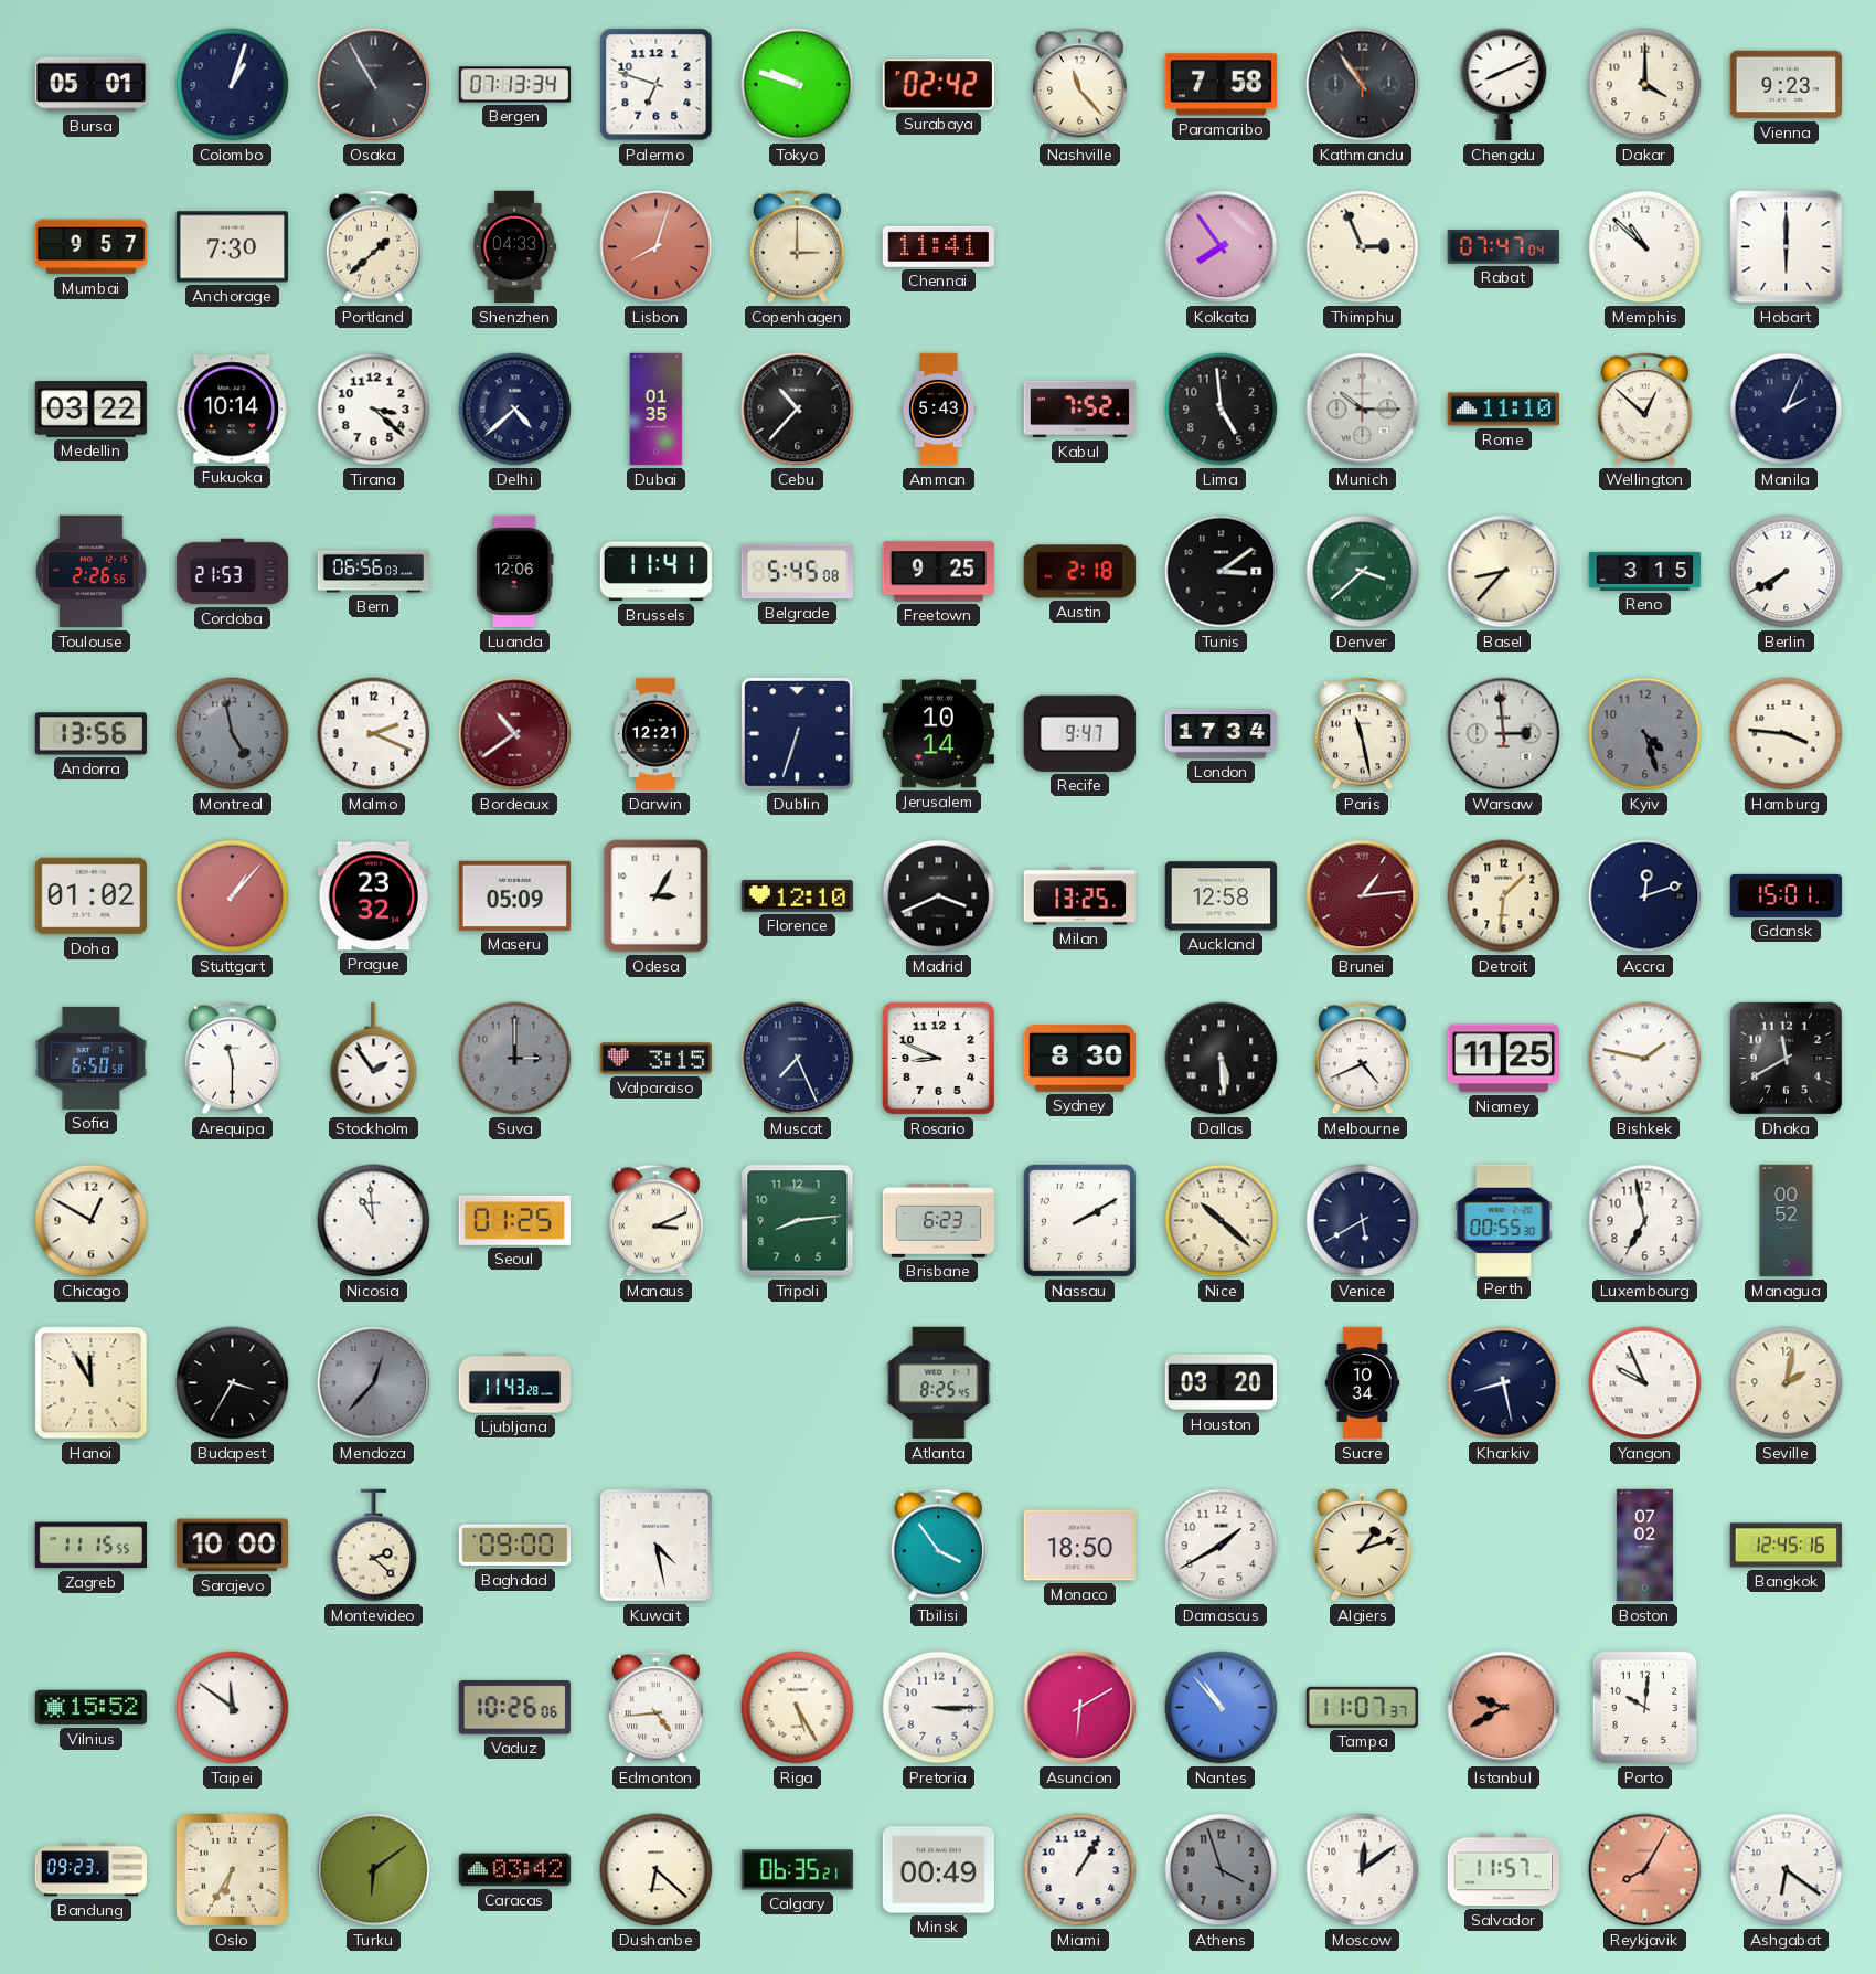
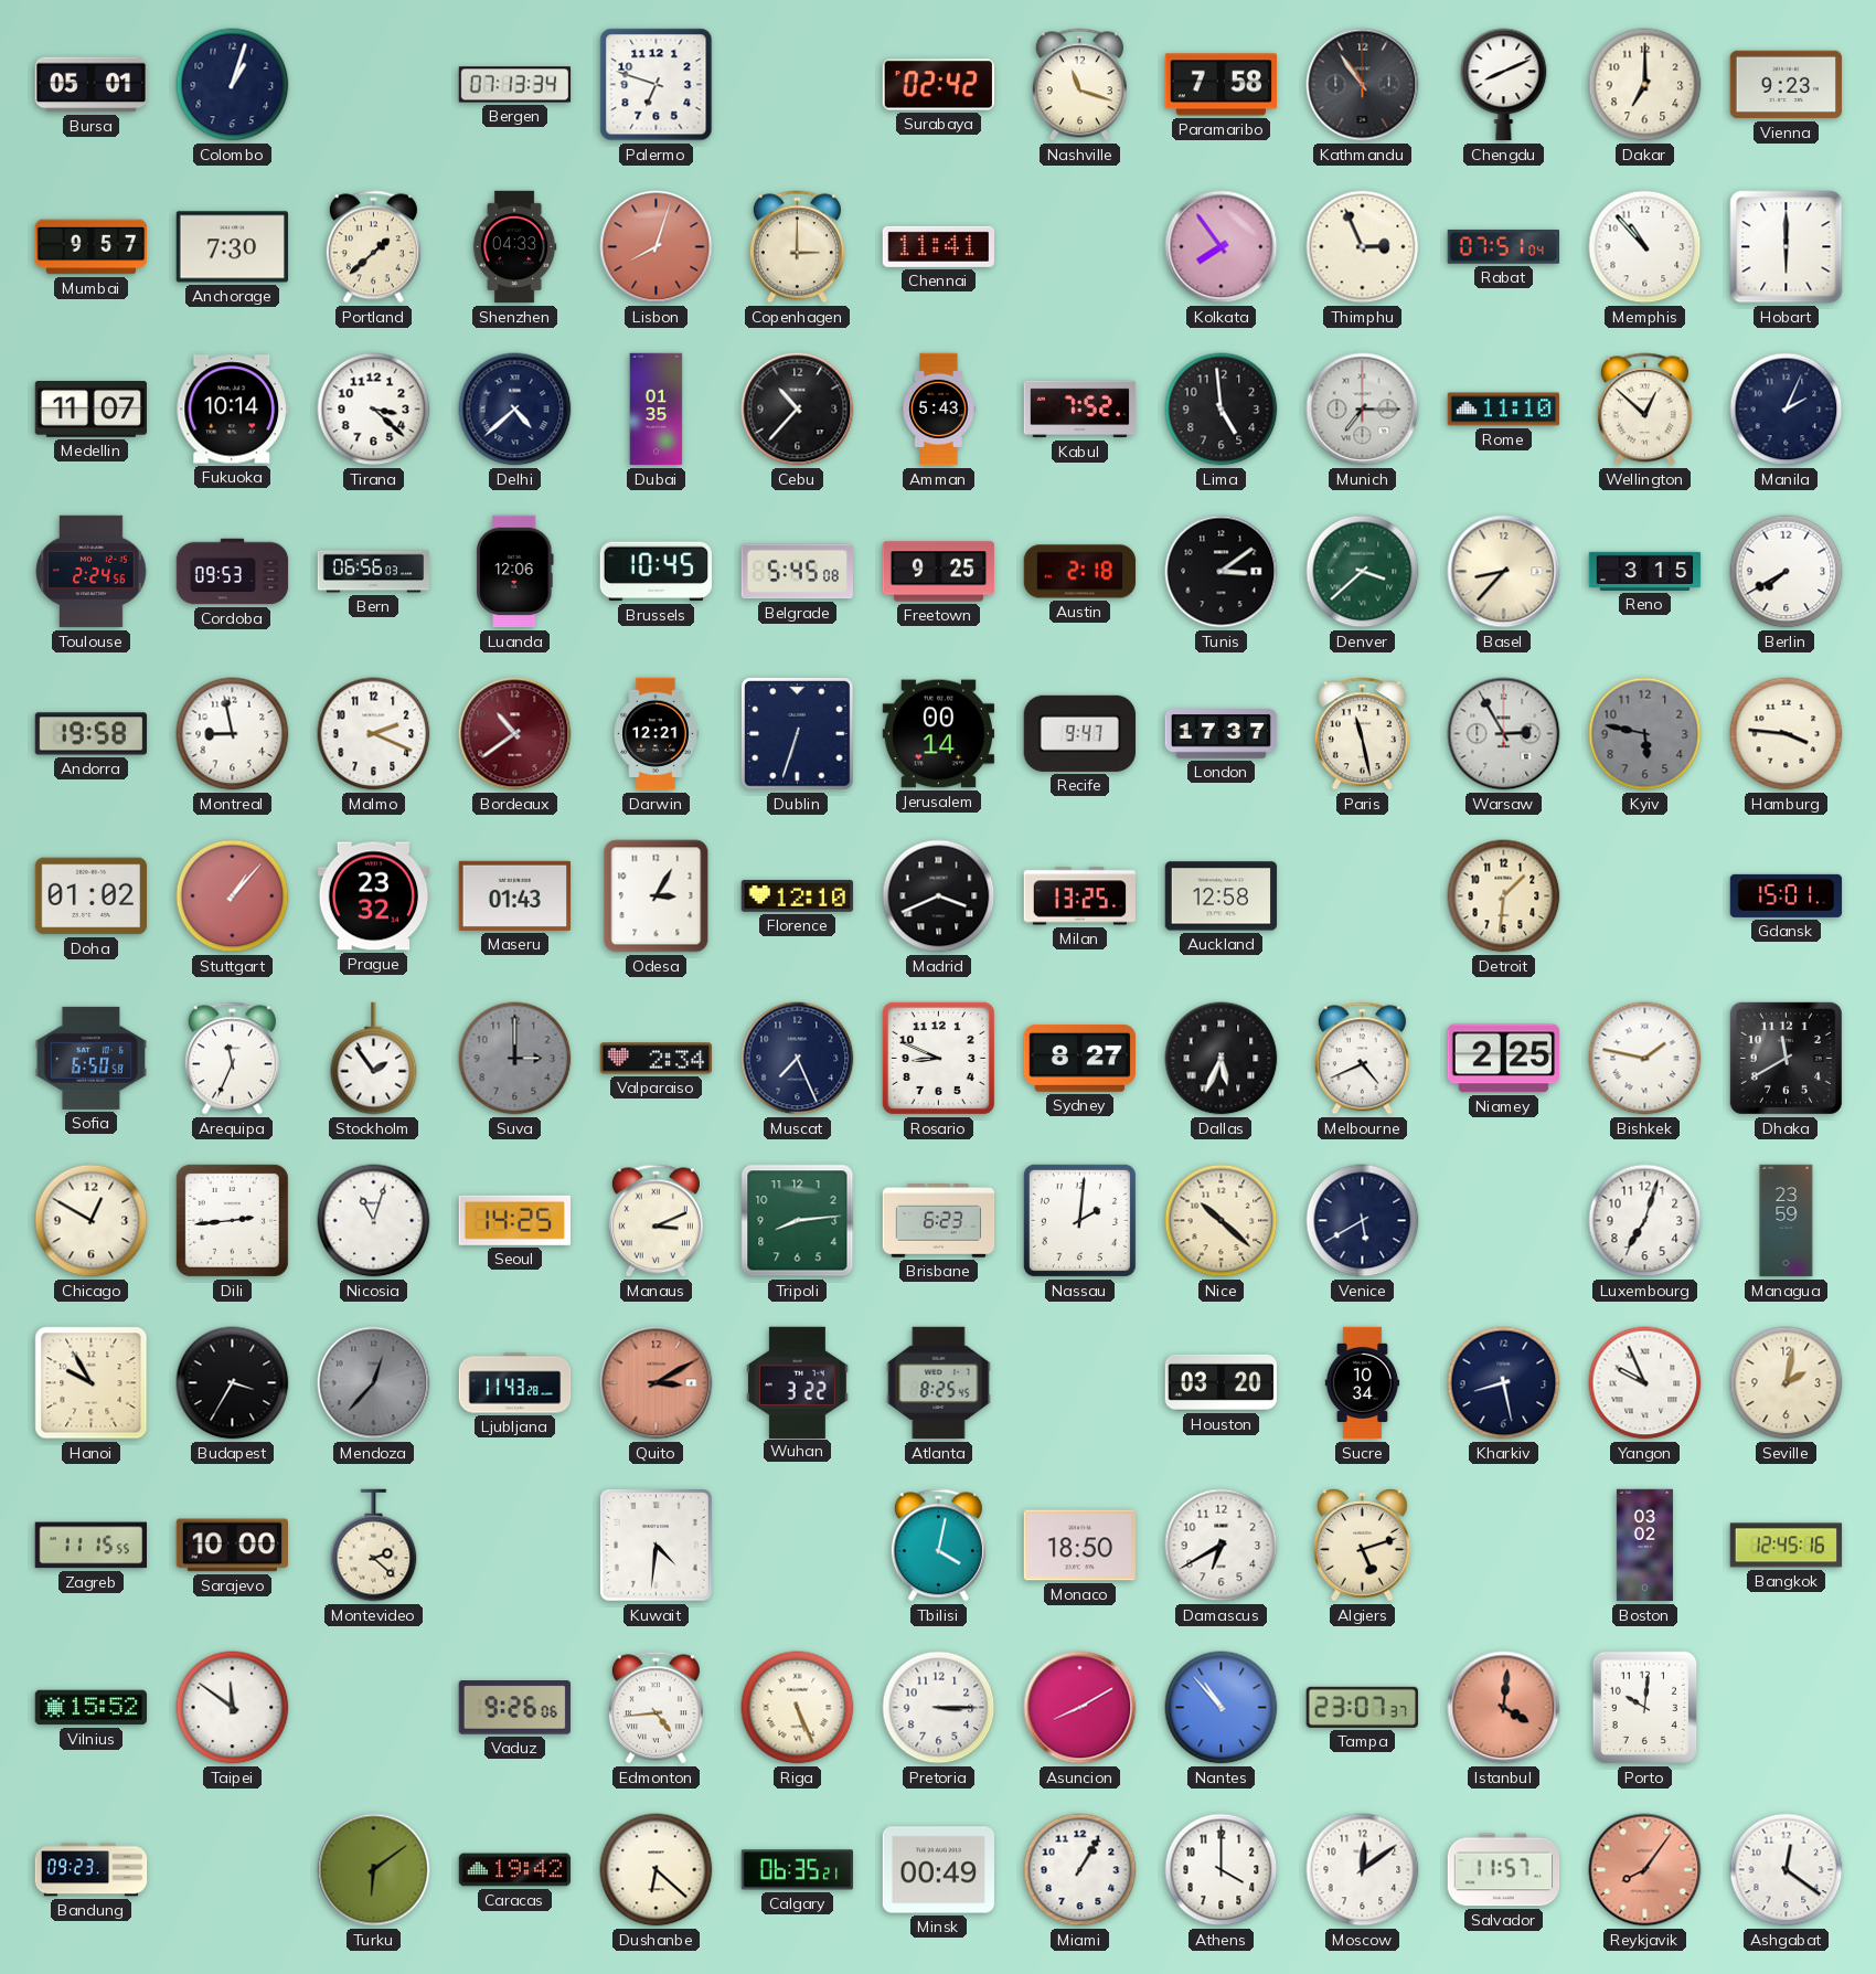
Osaka: 10:55 -> none (374, 85)
Tokyo: 9:48 -> none (798, 85)
Nashville: 11:23 -> 11:18 (1079, 85)
Dakar: 4:00 -> 7:00 (1645, 85)
Rabat: 07:47 -> 07:51 (1503, 246)
Memphis: 10:52 -> 10:53 (1645, 247)
Medellin: 03:22 -> 11:07 (90, 410)
Munich: 10:15 -> 7:15 (1363, 410)
Toulouse: 2:26 -> 2:24 (92, 572)
Cordoba: 21:53 -> 09:53 (233, 572)
Brussels: 11:41 -> 10:45 (655, 572)
Andorra: 13:56 -> 19:58 (92, 734)
Montreal: 4:58 -> 8:58 (233, 734)
Montreal dial: grey -> white (233, 734)
Jerusalem: 10:14 -> 00:14 (939, 734)
London: 17:34 -> 17:37 (1222, 734)
Warsaw: 2:59 -> 2:55 (1504, 734)
Kyiv: 4:27 -> 5:47 (1645, 734)
Maseru: 05:09 -> 01:43 (515, 895)
Brunei: 1:14 -> none (1363, 896)
Accra: 12:12 -> none (1645, 896)
Arequipa: 11:30 -> 11:34 (232, 1059)
Valparaiso: 3:15 -> 2:34 (655, 1059)
Sydney: 8:30 -> 8:27 (1079, 1059)
Dallas: 5:29 -> 5:34 (1222, 1059)
Niamey: 11:25 -> 2:25 (1503, 1059)
Dili: none -> 2:44 (232, 1220)
Nicosia: 10:59 -> 11:03 (374, 1221)
Seoul: 01:25 -> 14:25 (514, 1220)
Nassau: 2:10 -> 2:01 (1079, 1220)
Perth: 00:55 -> none (1504, 1220)
Luxembourg: 6:58 -> 7:03 (1645, 1221)
Managua: 00:52 -> 23:59 (1787, 1221)
Hanoi: 11:55 -> 9:55 (92, 1383)
Quito: none -> 3:10 (657, 1383)
Wuhan: none -> 3:22 (797, 1382)
Baghdad: 09:00 -> none (515, 1546)
Kuwait: 4:28 -> 4:31 (657, 1546)
Tbilisi: 3:54 -> 4:02 (938, 1546)
Damascus: 1:40 -> 6:40 (1222, 1546)
Algiers: 1:12 -> 5:12 (1363, 1546)
Boston: 07:02 -> 03:02 (1644, 1546)
Vaduz: 10:26 -> 9:26 (514, 1708)
Riga: 5:25 -> 5:26 (798, 1708)
Asuncion: 6:10 -> 8:10 (1080, 1708)
Tampa: 11:07 -> 23:07 (1362, 1707)
Istanbul: 9:40 -> 4:01 (1504, 1708)
Oslo: 6:35 -> none (232, 1869)
Caracas: 03:42 -> 19:42 (515, 1870)
Athens: 3:57 -> 4:00 (1222, 1870)
Athens dial: grey -> white (1222, 1870)
Reykjavik: 8:05 -> 8:06 (1645, 1870)
Ashgabat: 6:21 -> 12:21 (1787, 1870)
